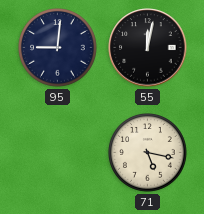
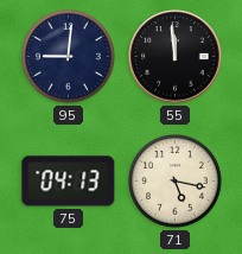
55: 12:02 -> 11:59 (176, 57)
75: none -> 04:13 (69, 182)
